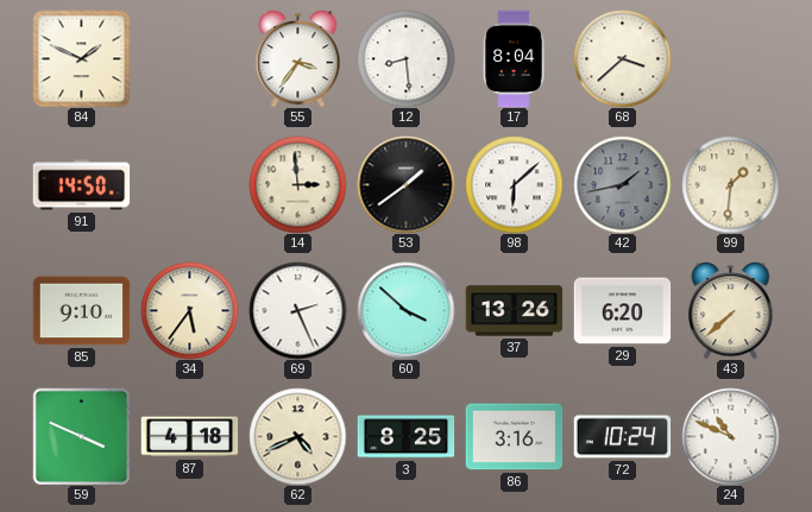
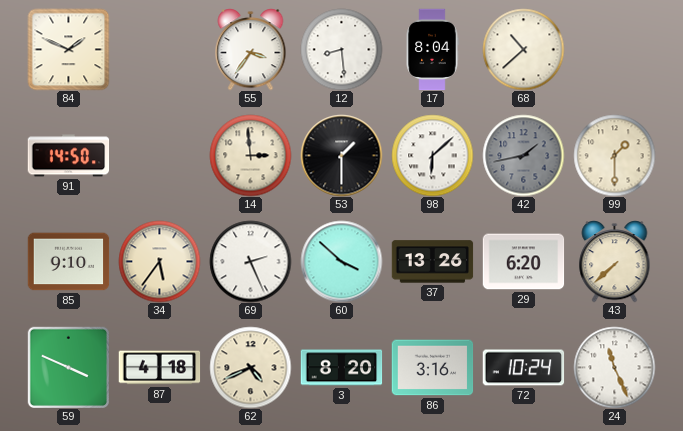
68: 3:38 -> 10:38 (523, 49)
53: 1:39 -> 1:30 (341, 155)
99: 1:31 -> 1:30 (614, 155)
3: 8:25 -> 8:20 (341, 368)
24: 10:49 -> 11:26 (614, 367)
